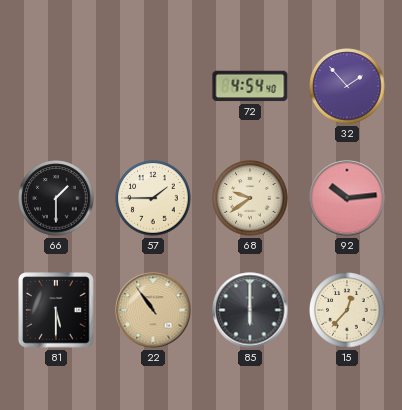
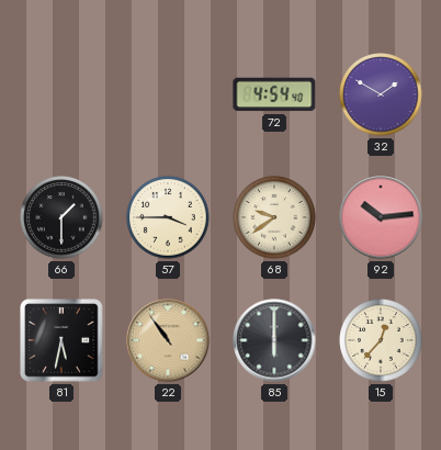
32: 1:53 -> 1:50 (381, 94)
57: 1:45 -> 3:45 (168, 217)
81: 5:30 -> 5:32 (61, 340)
